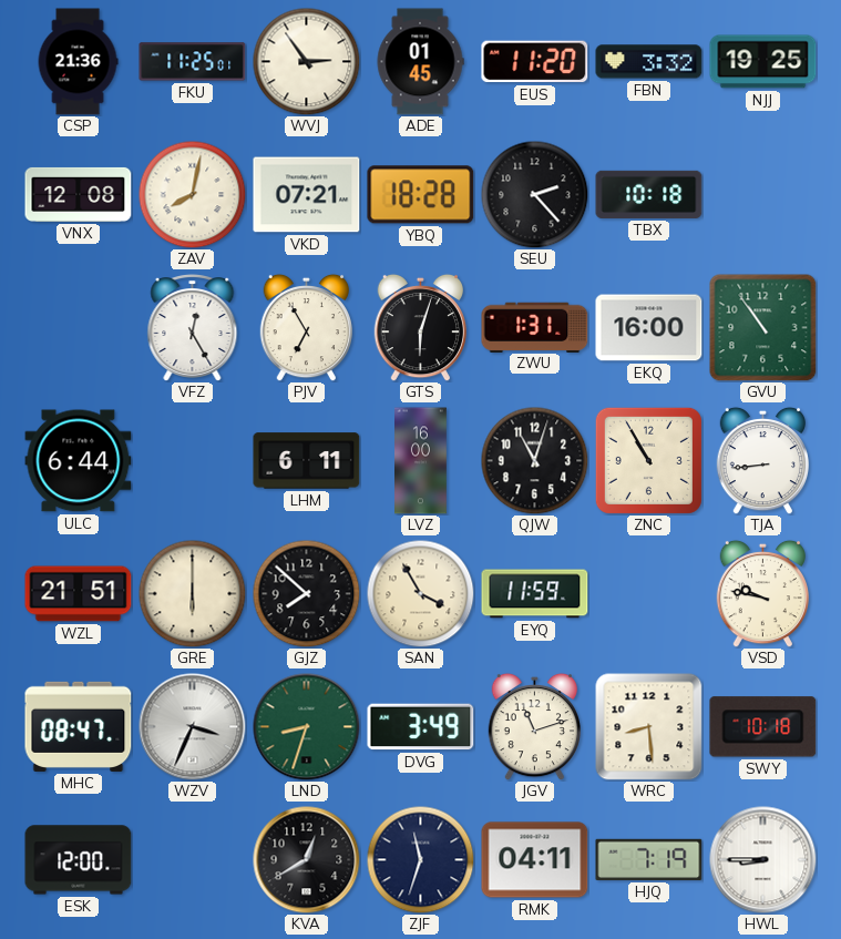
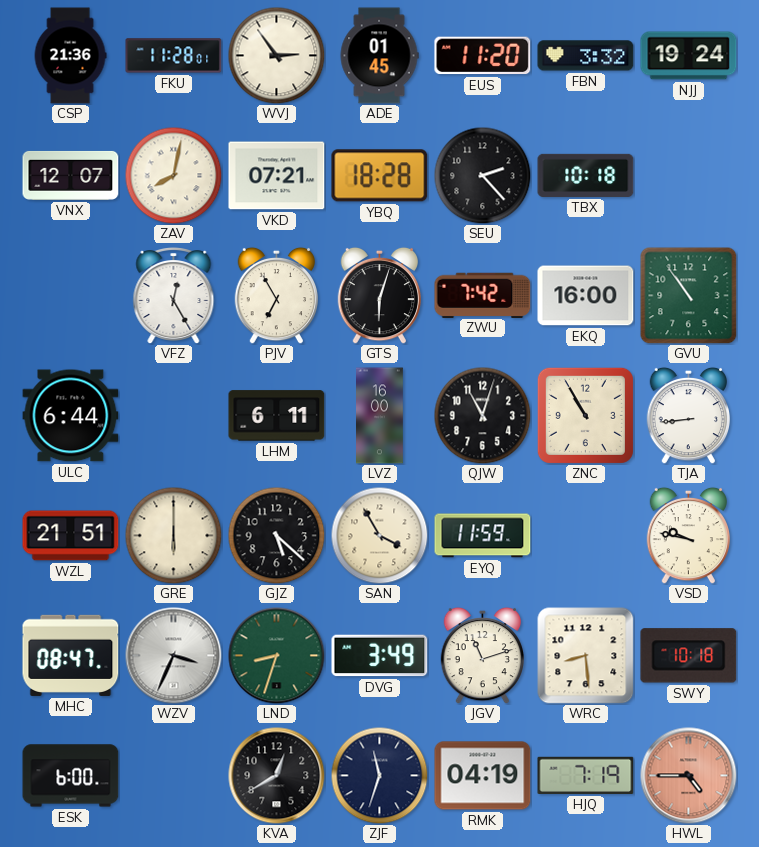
FKU: 11:25 -> 11:28 (174, 56)
NJJ: 19:25 -> 19:24 (689, 56)
VNX: 12:08 -> 12:07 (71, 175)
ZWU: 1:31 -> 7:42 (483, 295)
GJZ: 7:52 -> 5:22 (276, 535)
ESK: 12:00 -> 6:00 (71, 776)
RMK: 04:11 -> 04:19 (483, 776)
HWL: 8:45 -> 4:45 (689, 776)
HWL dial: white -> salmon (689, 776)
